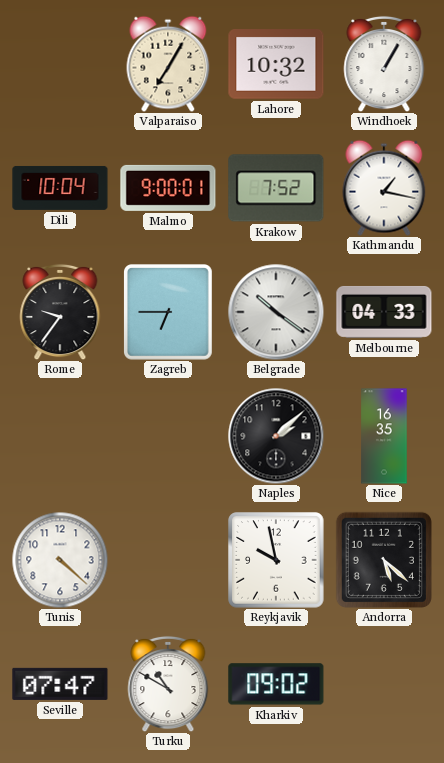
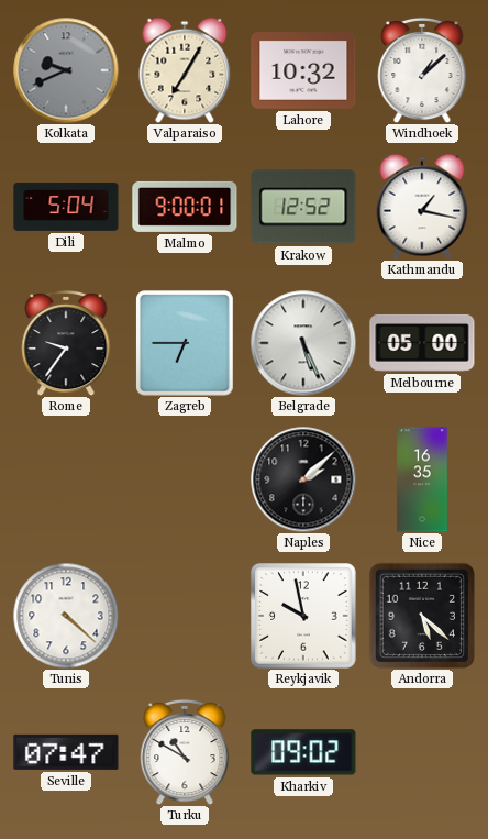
Kolkata: none -> 9:41 (66, 70)
Windhoek: 1:05 -> 1:08 (422, 70)
Dili: 10:04 -> 5:04 (66, 207)
Krakow: 7:52 -> 12:52 (303, 207)
Belgrade: 10:21 -> 5:26 (303, 343)
Melbourne: 04:33 -> 05:00 (422, 343)
